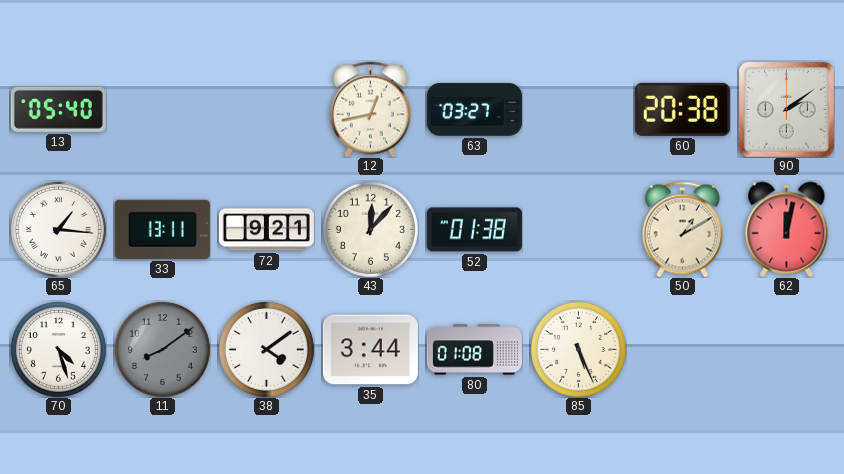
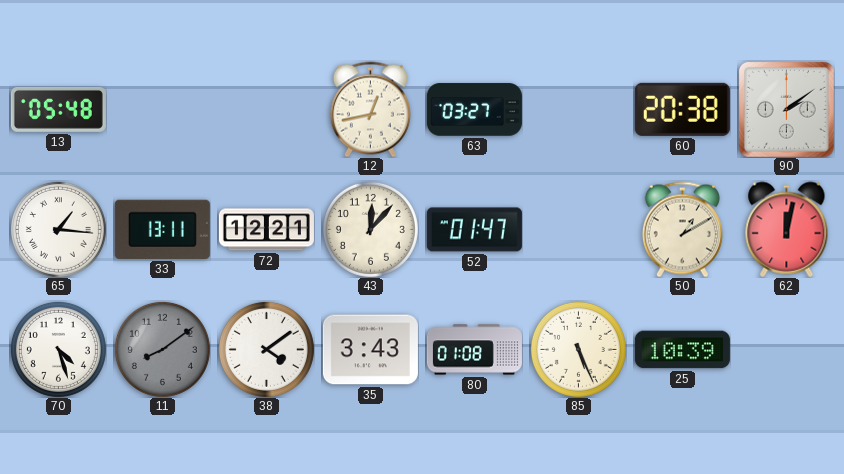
13: 05:40 -> 05:48 (58, 109)
72: 9:21 -> 12:21 (266, 230)
52: 01:38 -> 01:47 (474, 230)
35: 3:44 -> 3:43 (370, 350)
25: none -> 10:39 (682, 350)
